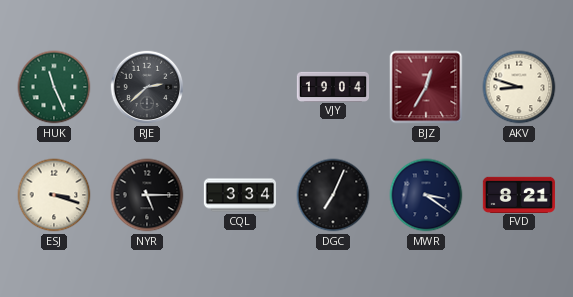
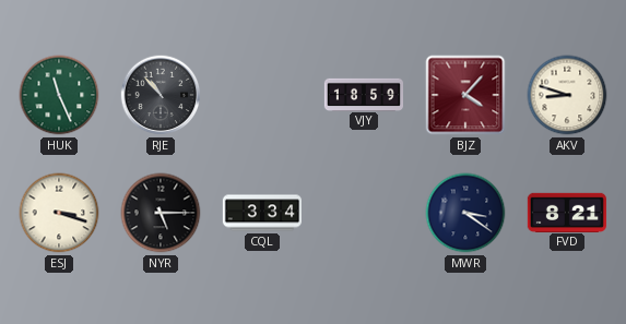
RJE: 2:38 -> 10:53 (161, 95)
VJY: 19:04 -> 18:59 (363, 94)
BJZ: 12:35 -> 4:07 (465, 95)
DGC: 7:04 -> none (333, 195)
